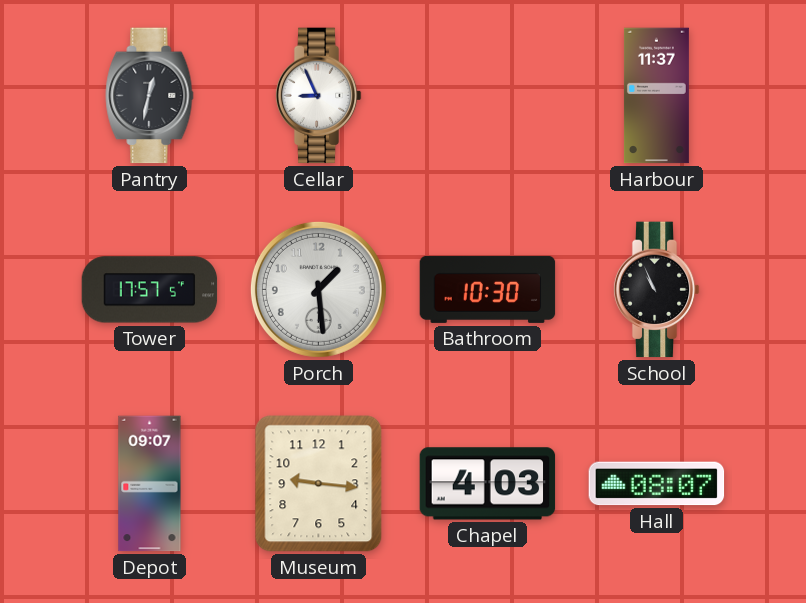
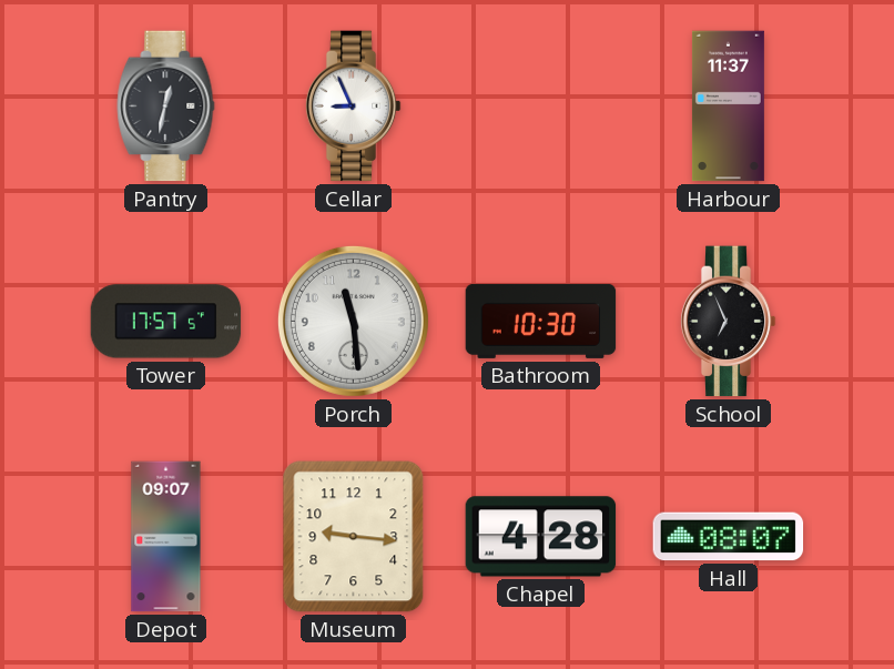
Porch: 1:29 -> 11:29 (353, 321)
School: 10:56 -> 6:56 (728, 322)
Chapel: 4:03 -> 4:28 (541, 537)
